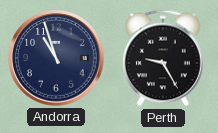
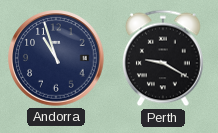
Perth: 9:25 -> 9:20 (164, 58)
